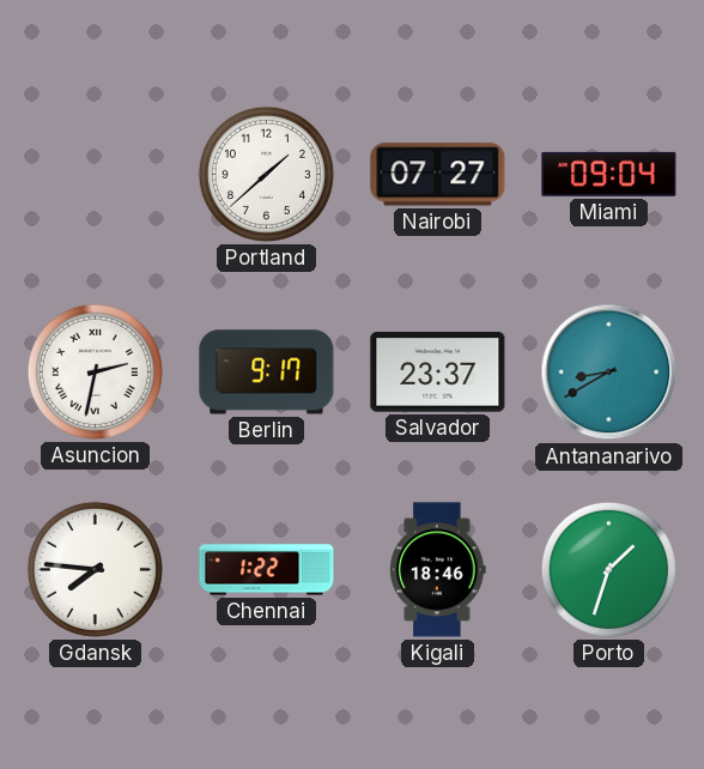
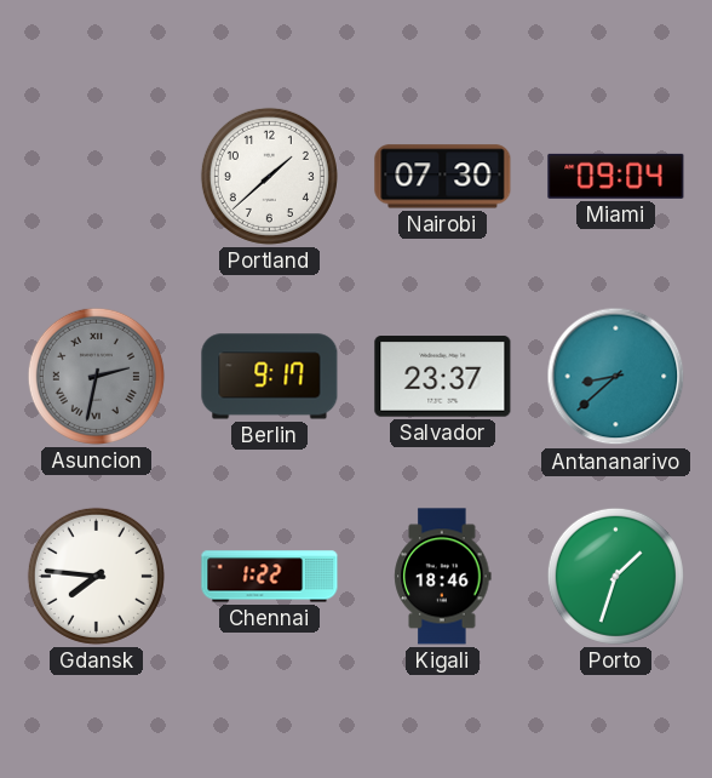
Nairobi: 07:27 -> 07:30 (443, 177)
Asuncion dial: white -> grey (96, 376)
Antananarivo: 8:40 -> 8:38 (616, 377)
